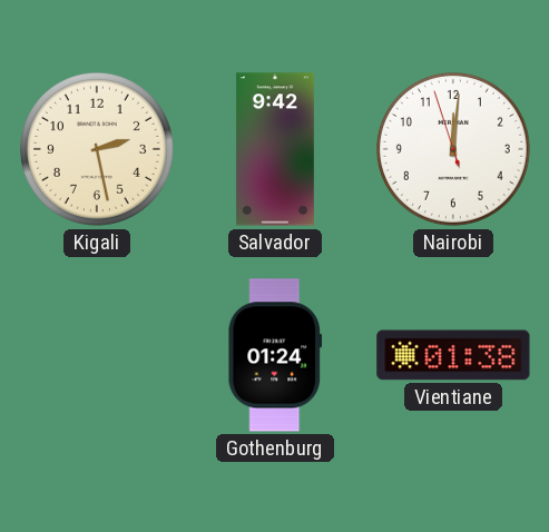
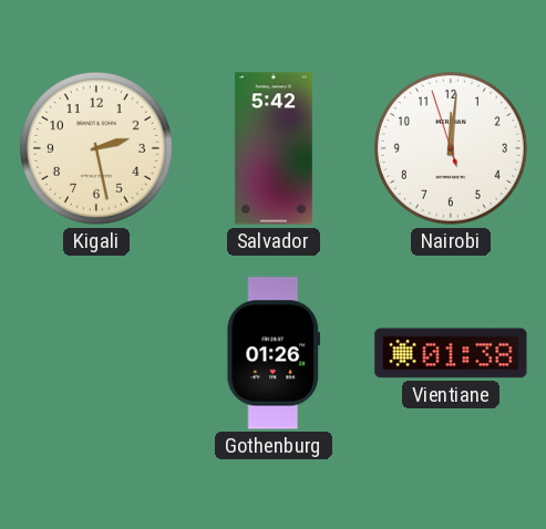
Salvador: 9:42 -> 5:42 (274, 148)
Gothenburg: 01:24 -> 01:26 (274, 353)
